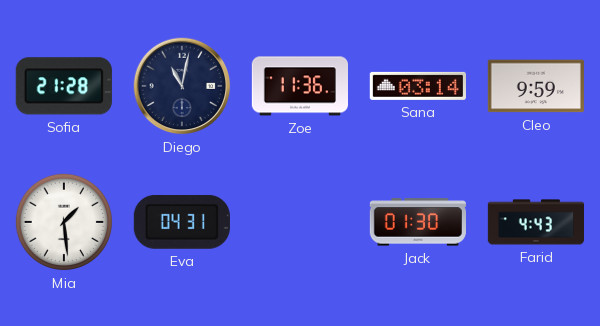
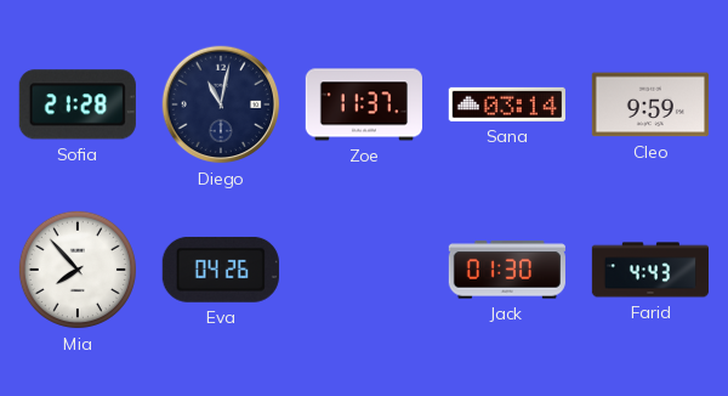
Zoe: 11:36 -> 11:37 (363, 104)
Mia: 1:29 -> 7:53 (78, 270)
Eva: 04:31 -> 04:26 (221, 270)
